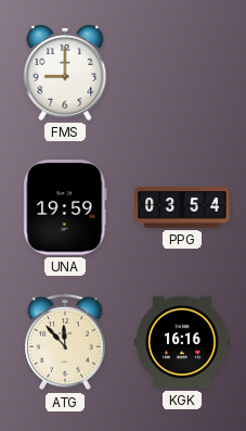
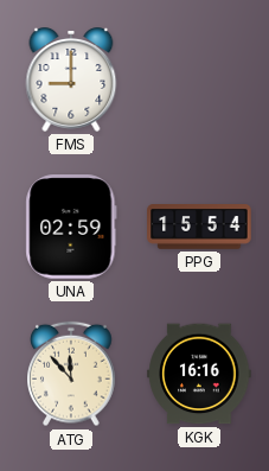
UNA: 19:59 -> 02:59 (71, 227)
PPG: 03:54 -> 15:54 (199, 227)
